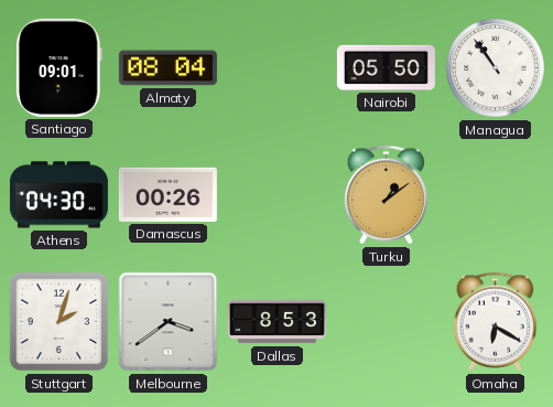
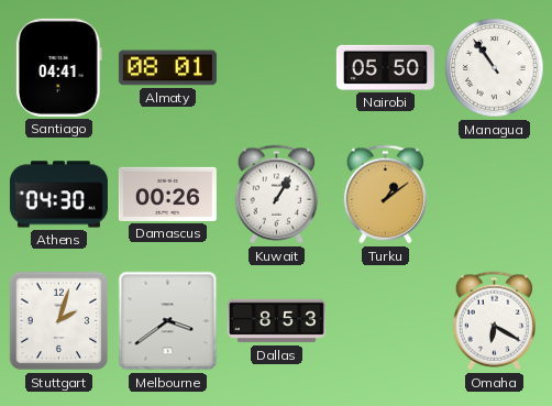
Santiago: 09:01 -> 04:41 (58, 67)
Almaty: 08:04 -> 08:01 (167, 68)
Kuwait: none -> 1:05 (276, 195)
